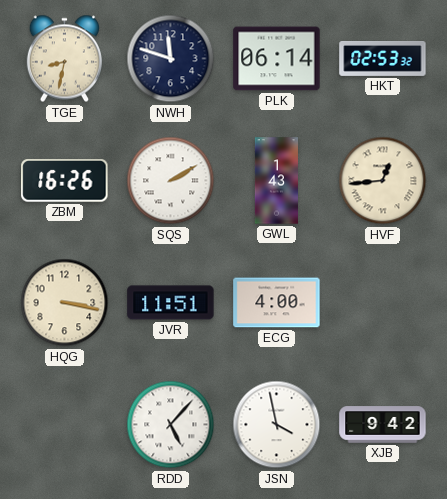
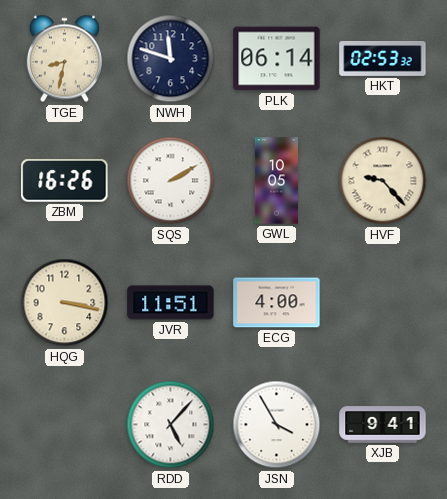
GWL: 1:43 -> 10:05 (276, 181)
HVF: 12:44 -> 9:23 (383, 181)
JSN: 3:58 -> 3:55 (277, 425)
XJB: 9:42 -> 9:41 (383, 425)
